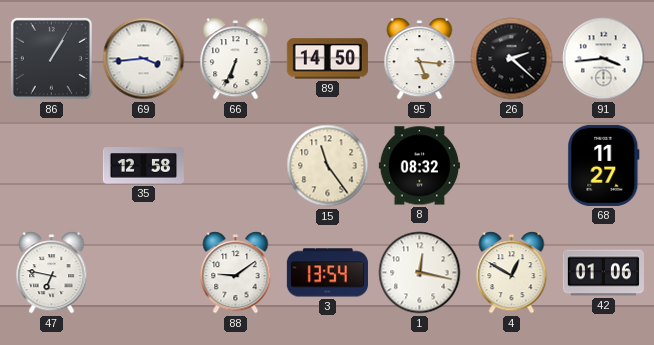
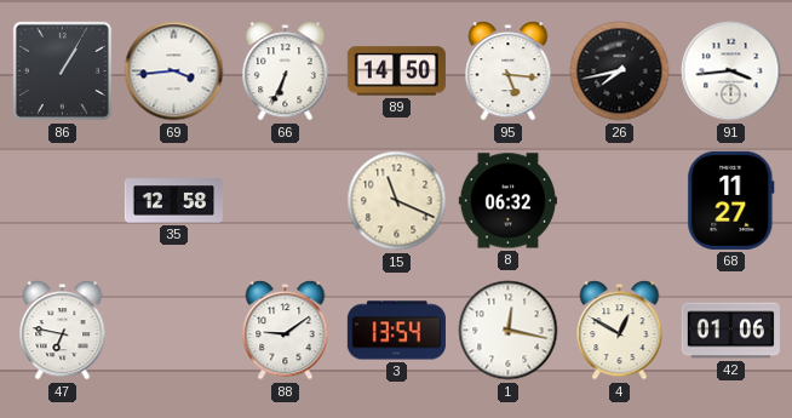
26: 2:22 -> 7:43 (620, 71)
15: 11:24 -> 11:19 (397, 201)
8: 08:32 -> 06:32 (507, 201)
